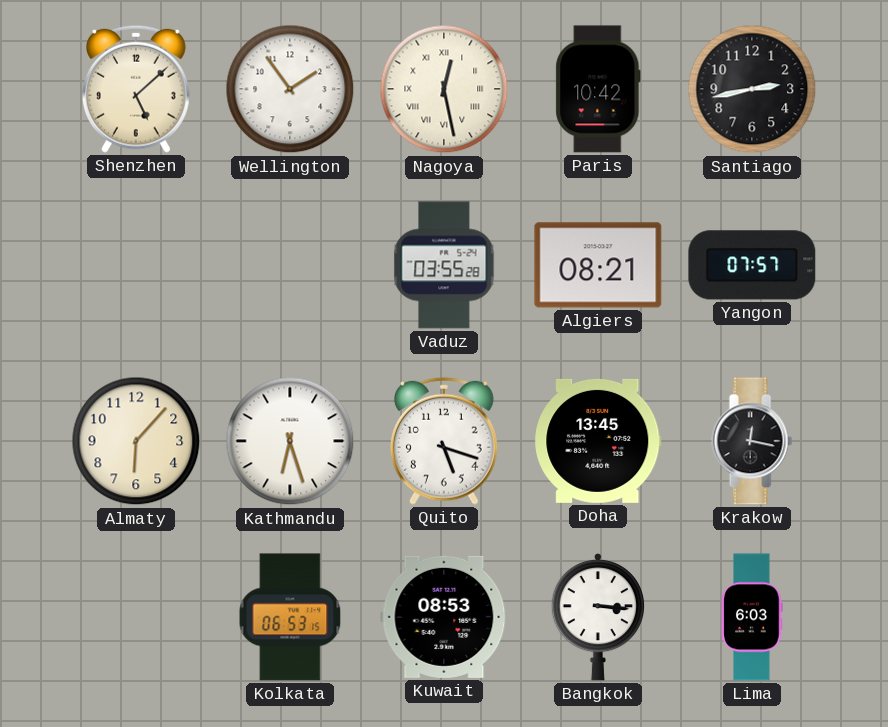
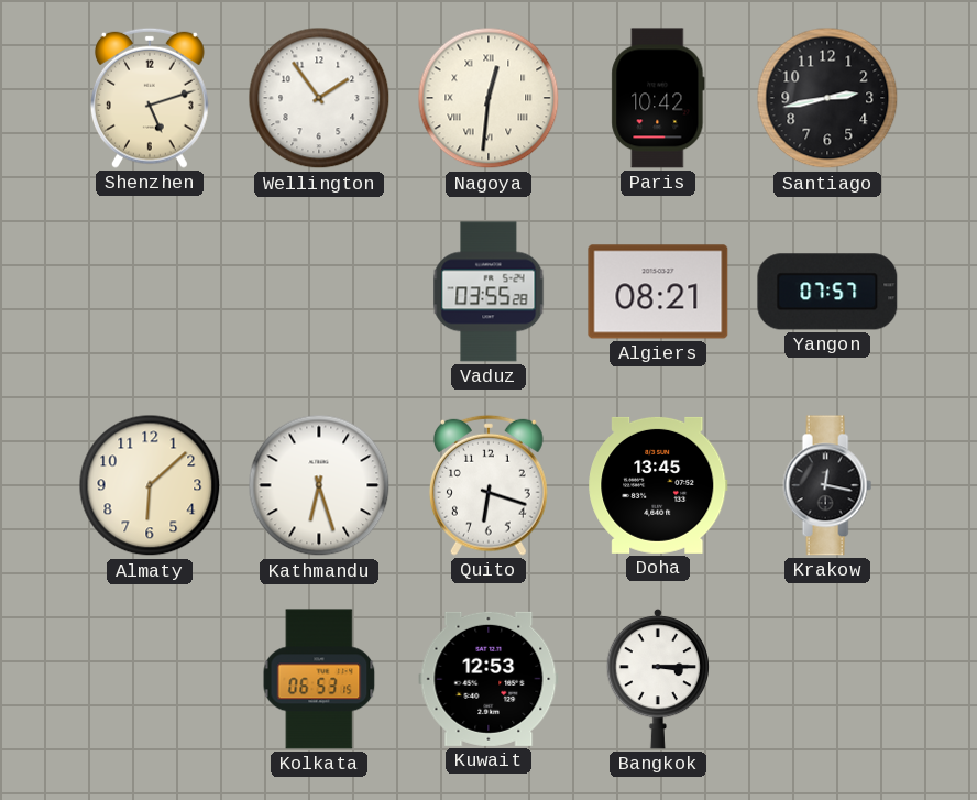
Shenzhen: 5:08 -> 5:12 (150, 98)
Nagoya: 12:28 -> 12:31 (488, 98)
Almaty: 6:07 -> 6:08 (150, 485)
Quito: 5:18 -> 6:18 (488, 485)
Kuwait: 08:53 -> 12:53 (488, 679)
Bangkok: 3:16 -> 3:15 (658, 679)
Lima: 6:03 -> none (752, 617)
